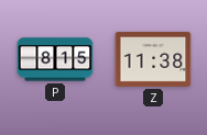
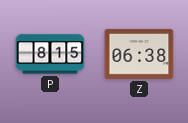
Z: 11:38 -> 06:38 (139, 54)
